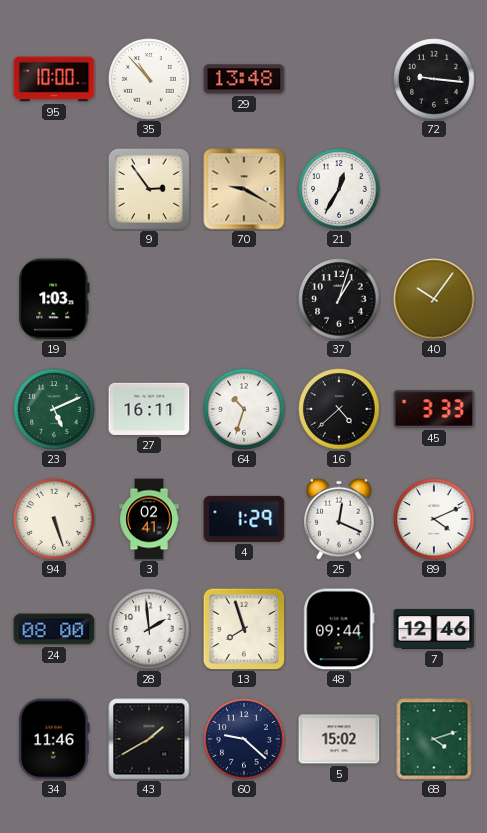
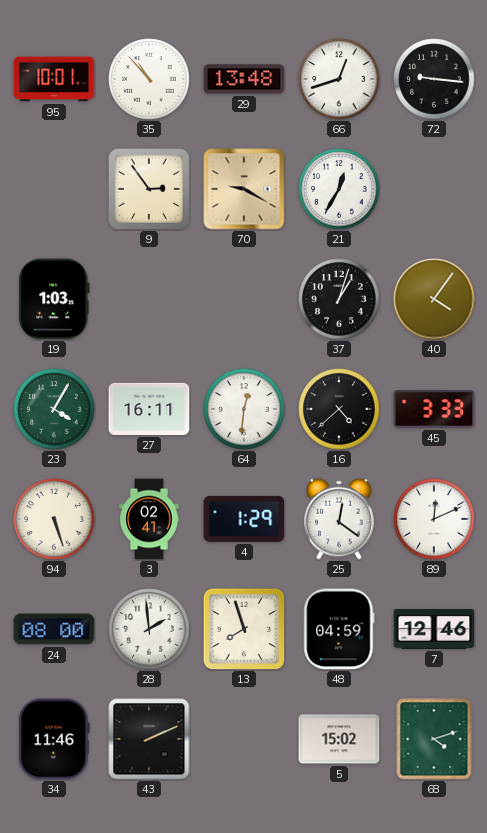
95: 10:00 -> 10:01 (54, 79)
66: none -> 12:42 (339, 79)
40: 10:06 -> 4:06 (434, 299)
23: 5:11 -> 4:05 (54, 409)
64: 10:33 -> 12:31 (244, 409)
25: 12:19 -> 12:21 (339, 519)
89: 4:11 -> 12:11 (434, 519)
48: 09:44 -> 04:59 (339, 629)
43: 1:40 -> 2:11 (149, 739)
60: 9:22 -> none (244, 739)
